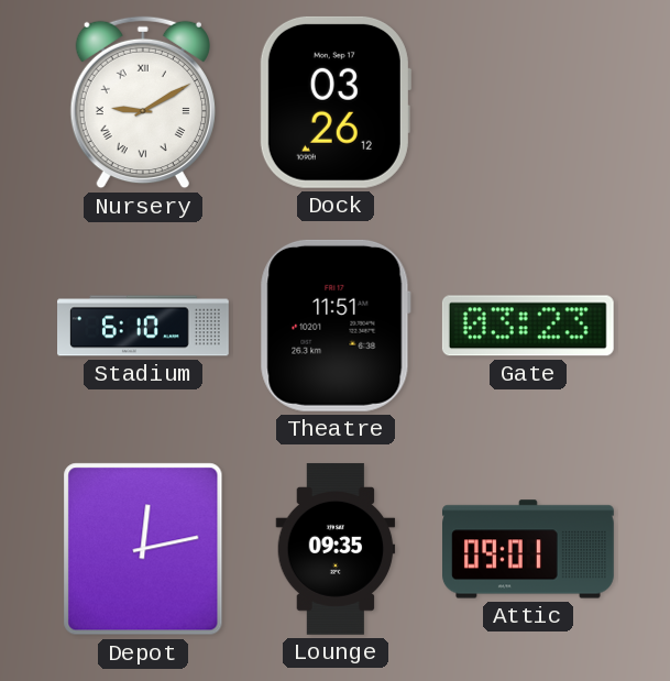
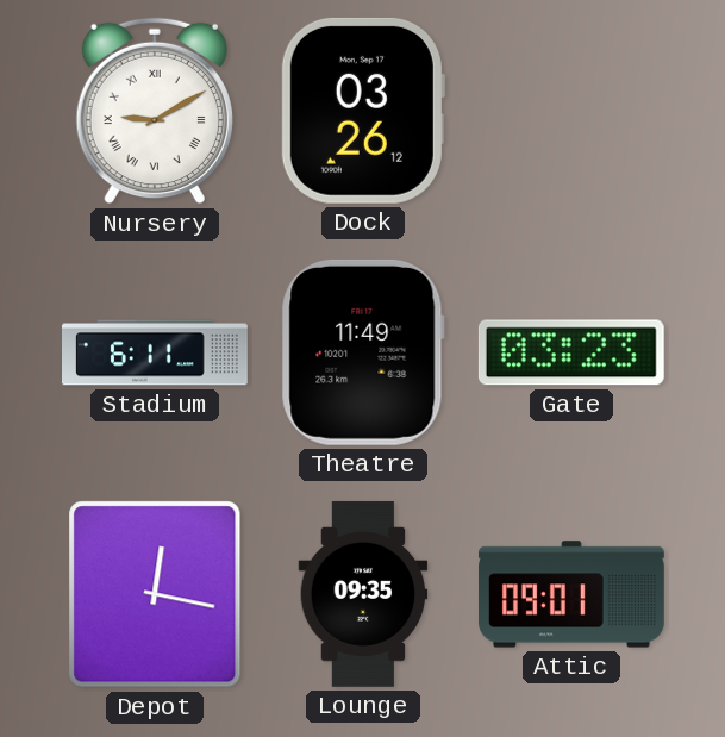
Stadium: 6:10 -> 6:11 (156, 352)
Theatre: 11:51 -> 11:49 (363, 352)
Depot: 12:13 -> 12:17 (155, 594)
